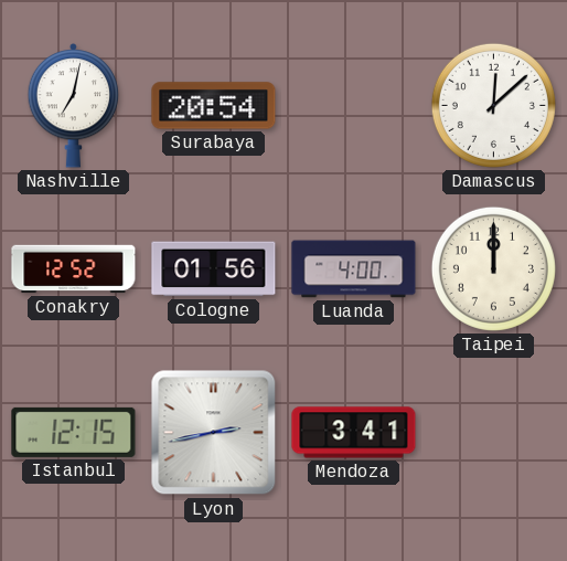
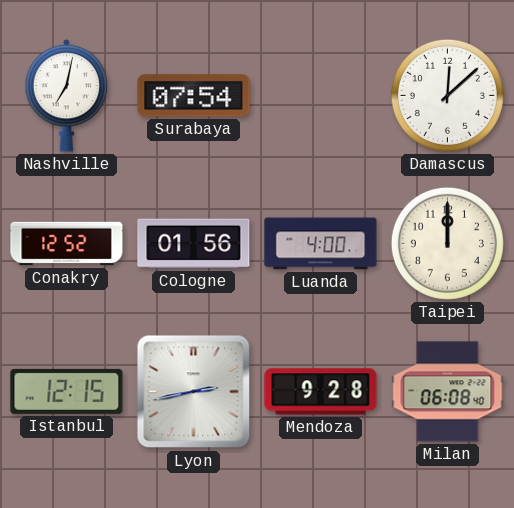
Surabaya: 20:54 -> 07:54 (194, 96)
Mendoza: 3:41 -> 9:28 (321, 392)
Milan: none -> 06:08 (448, 392)
